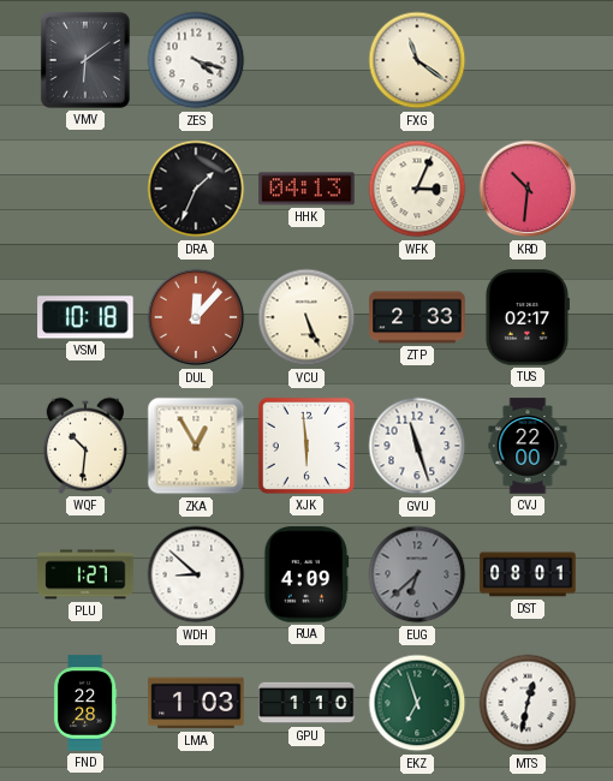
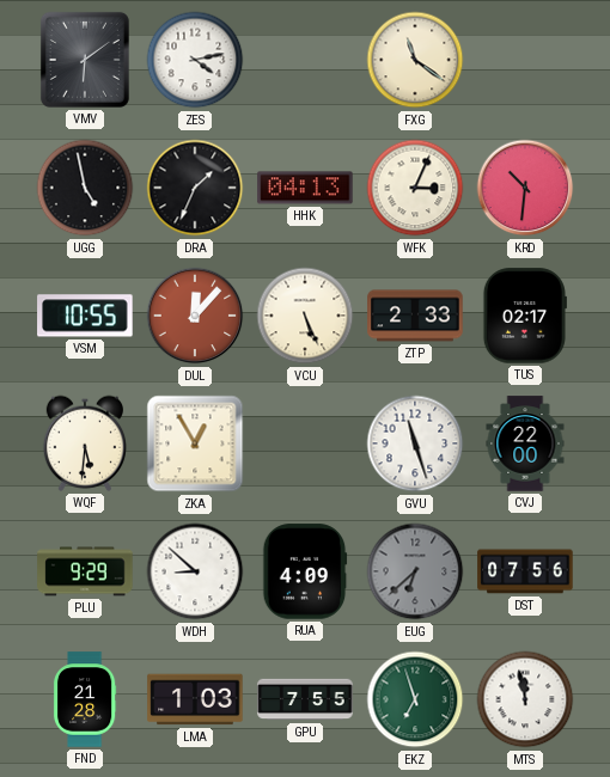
ZES: 4:18 -> 4:13 (195, 60)
UGG: none -> 4:58 (85, 188)
VSM: 10:18 -> 10:55 (85, 316)
WQF: 10:31 -> 5:31 (84, 443)
XJK: 5:59 -> none (306, 446)
PLU: 1:27 -> 9:29 (85, 571)
DST: 08:01 -> 07:56 (525, 571)
FND: 22:28 -> 21:28 (85, 699)
GPU: 1:10 -> 7:55 (305, 699)
MTS: 12:32 -> 11:58 (525, 699)
